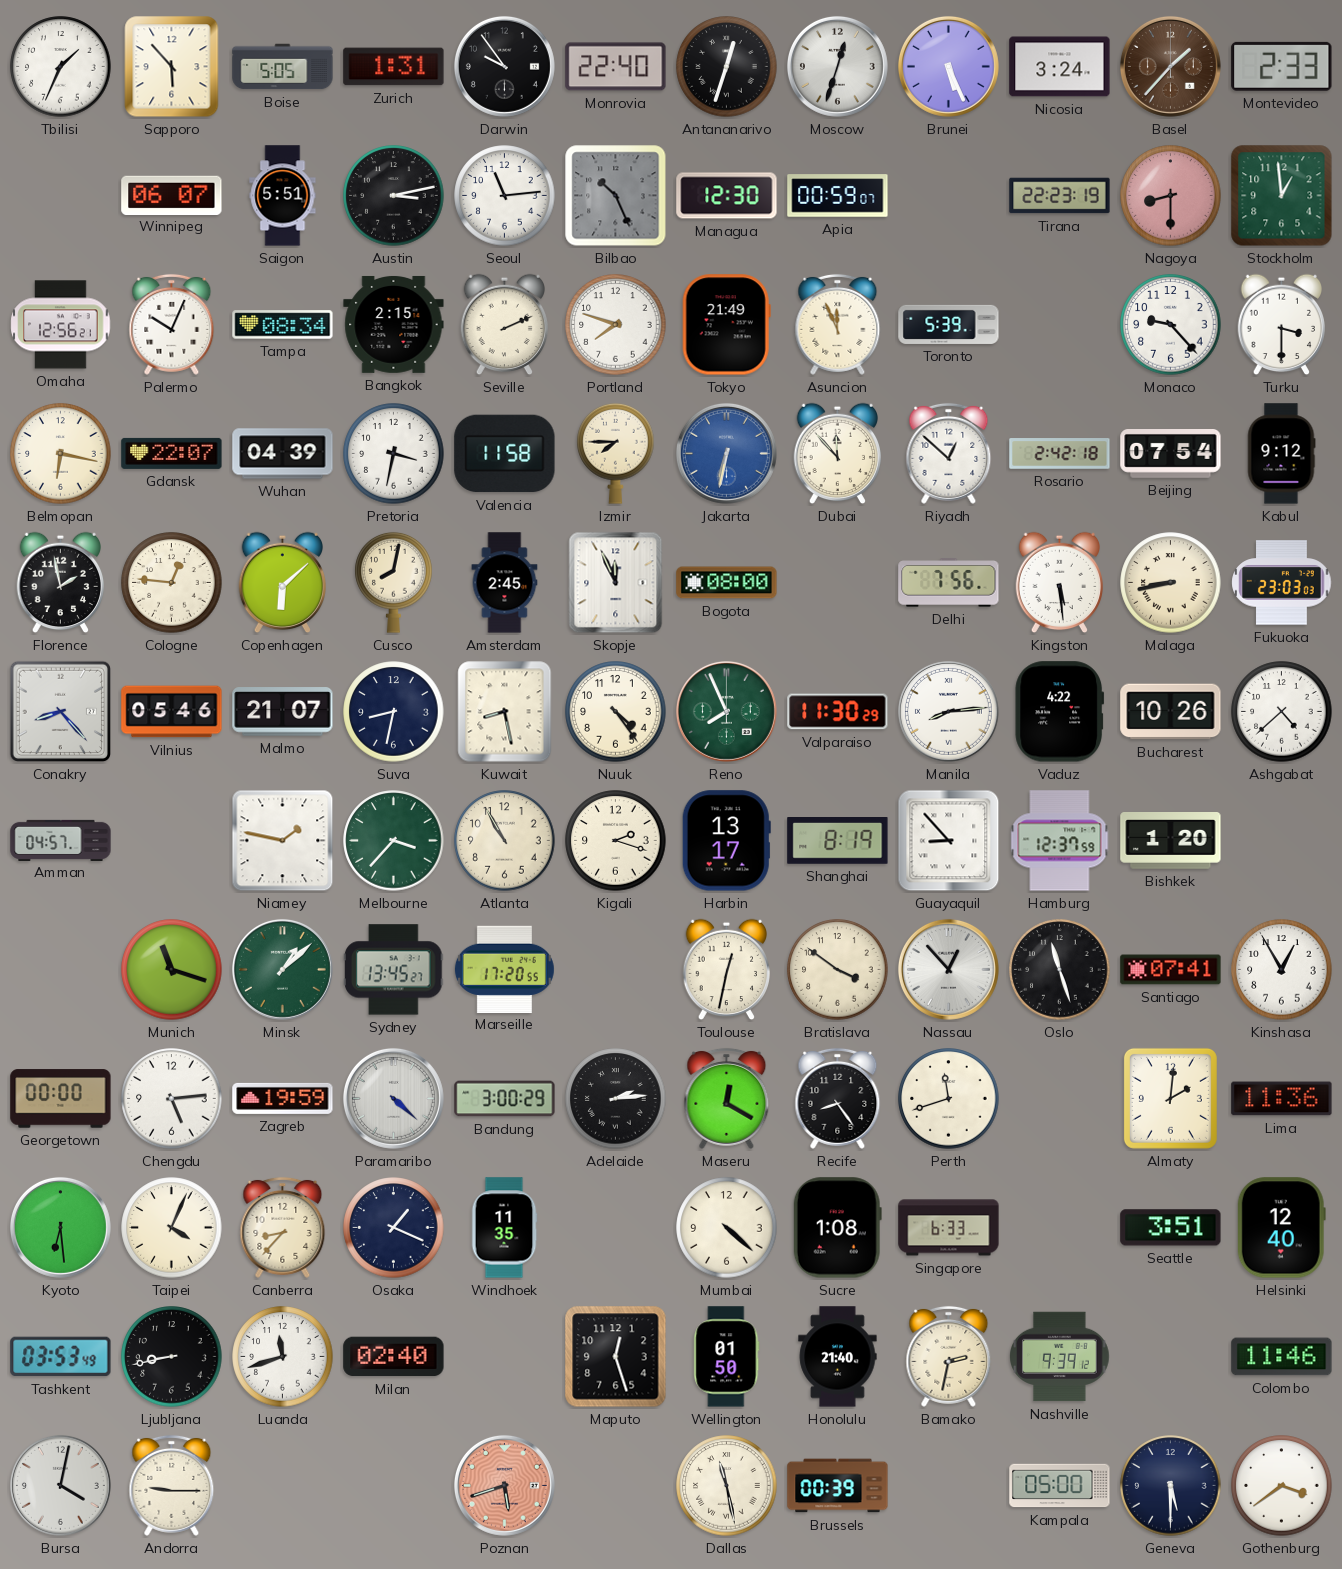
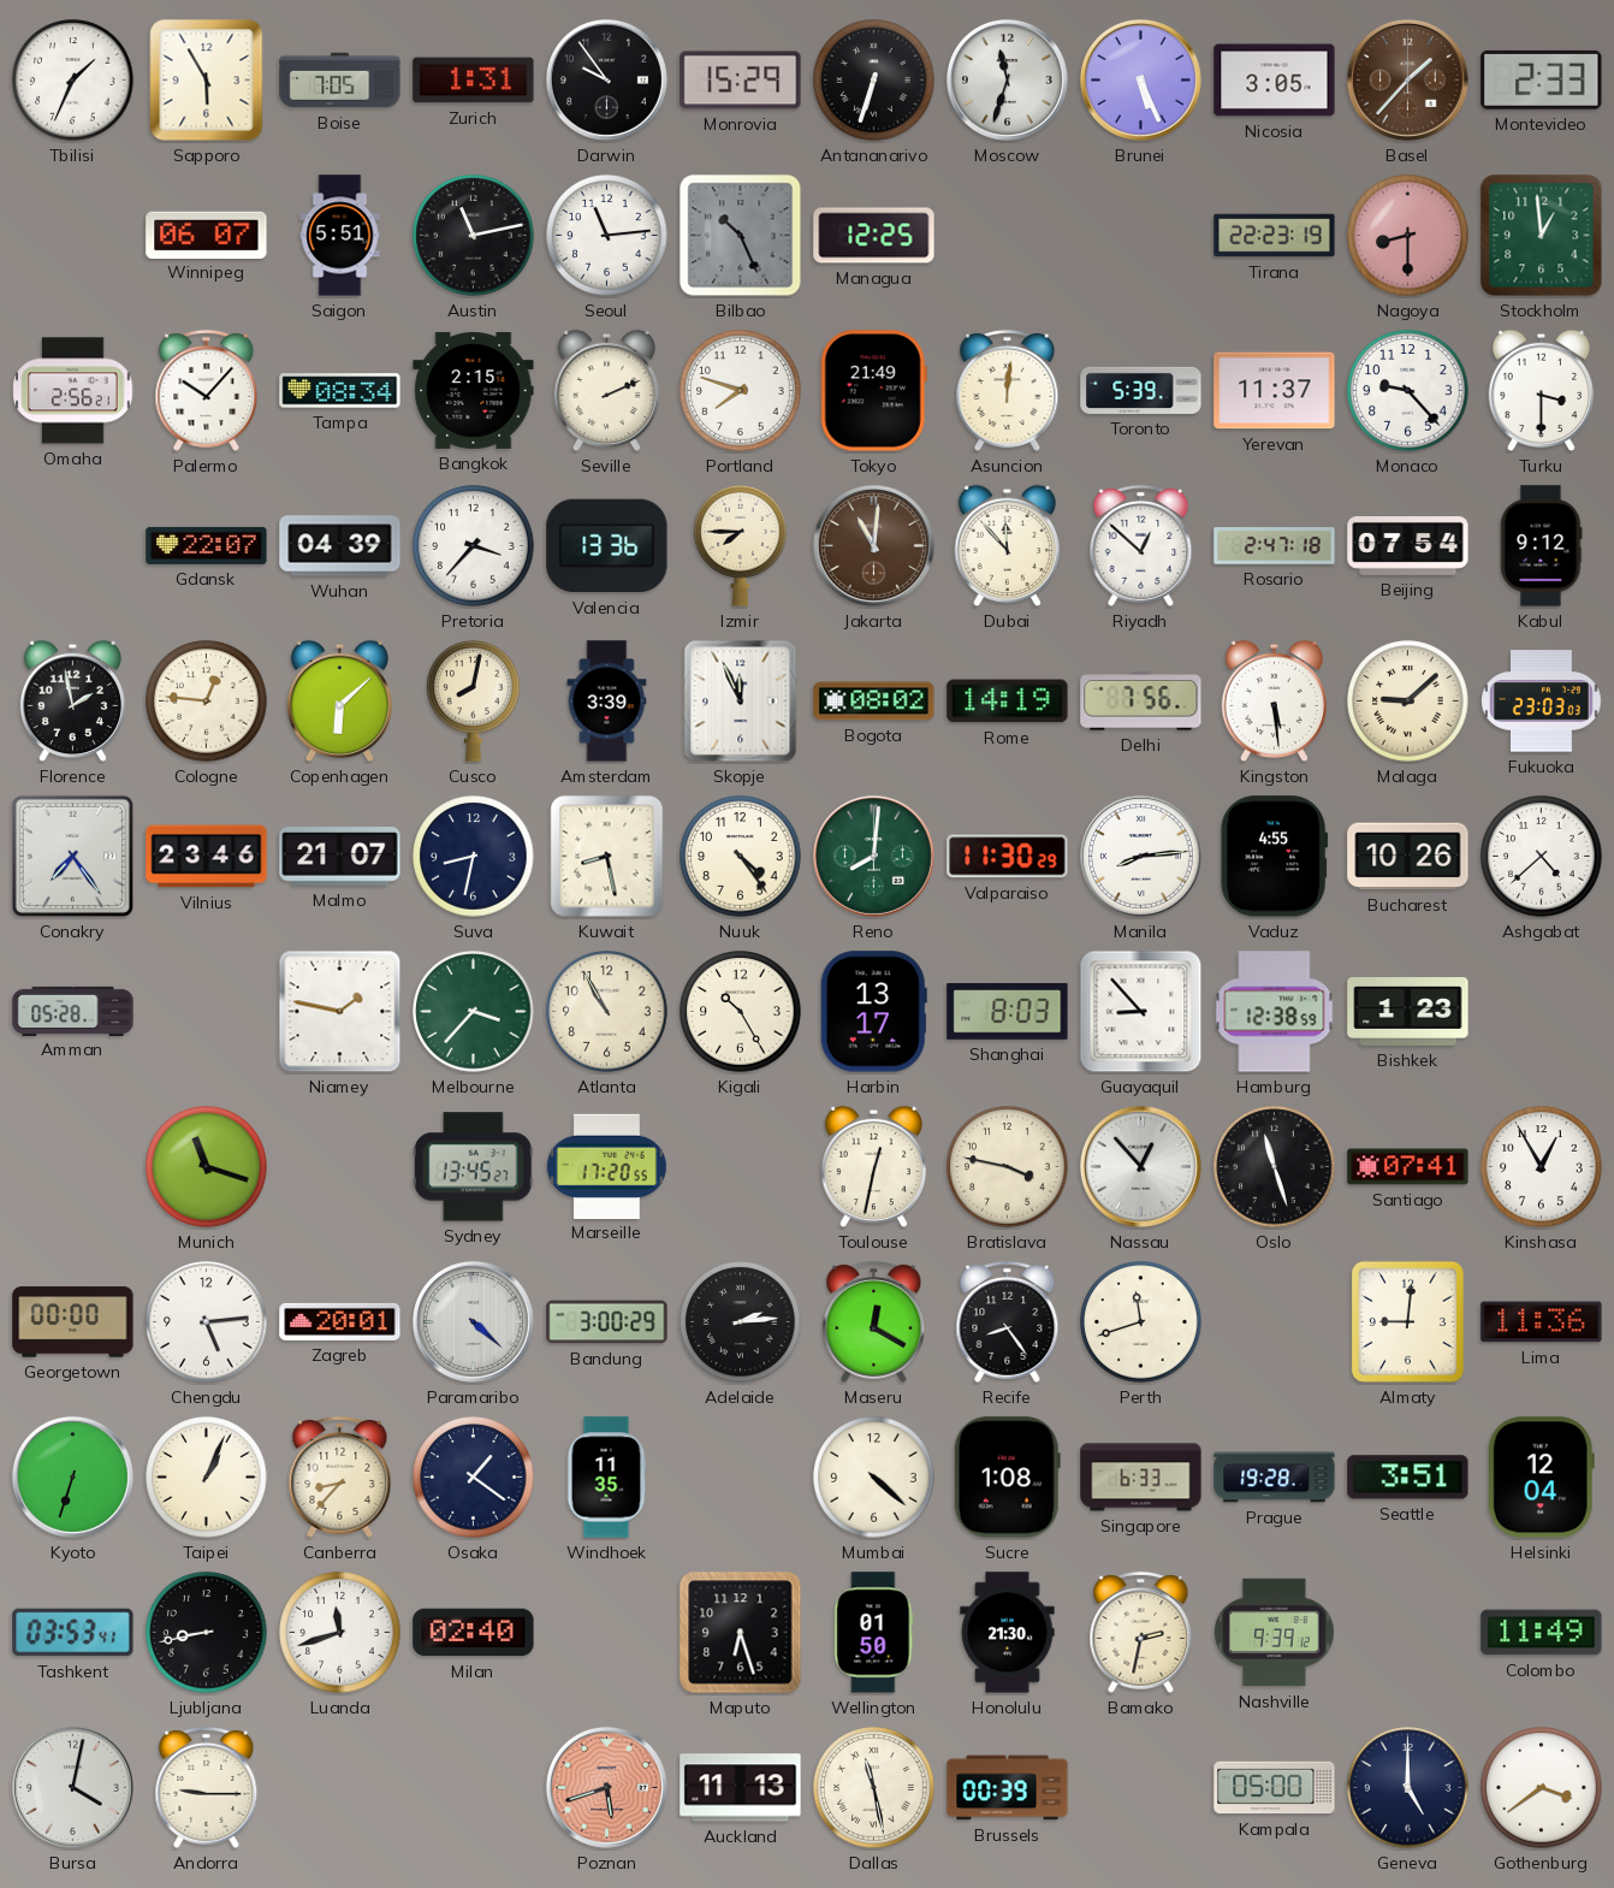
Sapporo: 5:53 -> 5:55 (207, 81)
Boise: 5:05 -> 7:05 (340, 81)
Monrovia: 22:40 -> 15:29 (741, 81)
Antananarivo: 12:33 -> 6:33 (874, 81)
Moscow: 12:33 -> 11:33 (1007, 79)
Nicosia: 3:24 -> 3:05 (1275, 81)
Austin: 3:13 -> 11:13 (474, 236)
Managua: 12:30 -> 12:25 (874, 236)
Apia: 00:59 -> none (838, 196)
Omaha: 12:56 -> 2:56 (73, 391)
Palermo: 10:04 -> 10:07 (207, 390)
Asuncion: 11:56 -> 12:01 (1008, 390)
Yerevan: none -> 11:37 (1275, 391)
Belmopan: 6:17 -> none (61, 454)
Pretoria: 3:32 -> 3:37 (474, 546)
Valencia: 11:58 -> 13:36 (607, 546)
Jakarta: 6:32 -> 11:01 (873, 545)
Jakarta dial: blue -> brown (873, 545)
Rosario: 2:42 -> 2:47 (1275, 546)
Amsterdam: 2:45 -> 3:39 (607, 702)
Bogota: 08:00 -> 08:02 (874, 702)
Rome: none -> 14:19 (1008, 702)
Malaga: 8:43 -> 9:08 (1408, 702)
Conakry: 8:23 -> 7:24 (73, 857)
Vilnius: 05:46 -> 23:46 (207, 857)
Reno: 7:56 -> 8:01 (873, 856)
Vaduz: 4:22 -> 4:55 (1275, 857)
Amman: 04:57 -> 05:28 (73, 1011)
Kigali: 2:18 -> 10:25 (741, 1012)
Shanghai: 8:19 -> 8:03 (1008, 1012)
Hamburg: 12:37 -> 12:38 (1275, 1012)
Bishkek: 1:20 -> 1:23 (1408, 1012)
Minsk: 1:08 -> none (282, 969)
Bratislava: 3:51 -> 3:47 (1008, 1167)
Zagreb: 19:59 -> 20:01 (340, 1321)
Almaty: 2:01 -> 9:01 (1407, 1321)
Kyoto: 6:29 -> 6:33 (72, 1476)
Taipei: 4:04 -> 1:04 (207, 1478)
Osaka: 1:19 -> 1:21 (474, 1478)
Prague: none -> 19:28 (1275, 1478)
Helsinki: 12:40 -> 12:04 (1541, 1478)
Tashkent: 03:53:49 -> 03:53:41 (73, 1633)
Maputo: 12:27 -> 6:27 (741, 1633)
Honolulu: 21:40 -> 21:30 (1008, 1633)
Colombo: 11:46 -> 11:49 (1542, 1633)
Auckland: none -> 11:13 (741, 1788)
Geneva: 5:30 -> 5:00 (1408, 1788)
